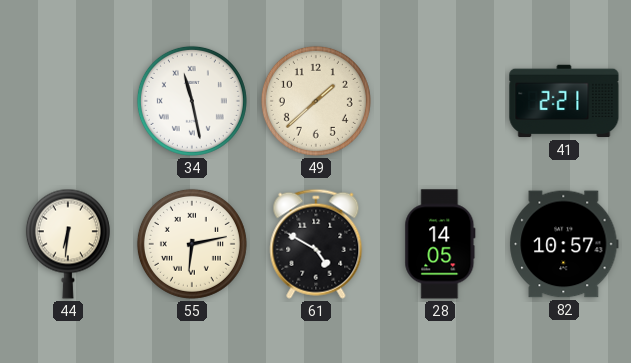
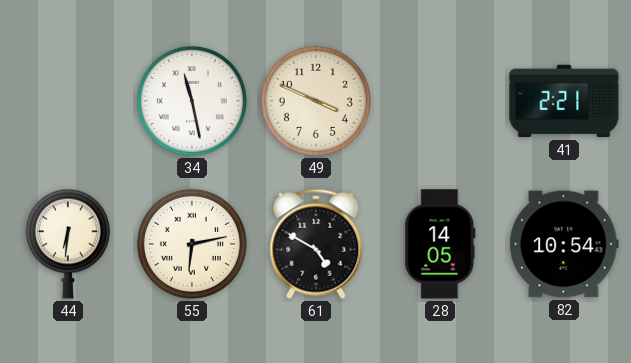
49: 1:38 -> 3:49 (316, 101)
82: 10:57 -> 10:54 (564, 244)
